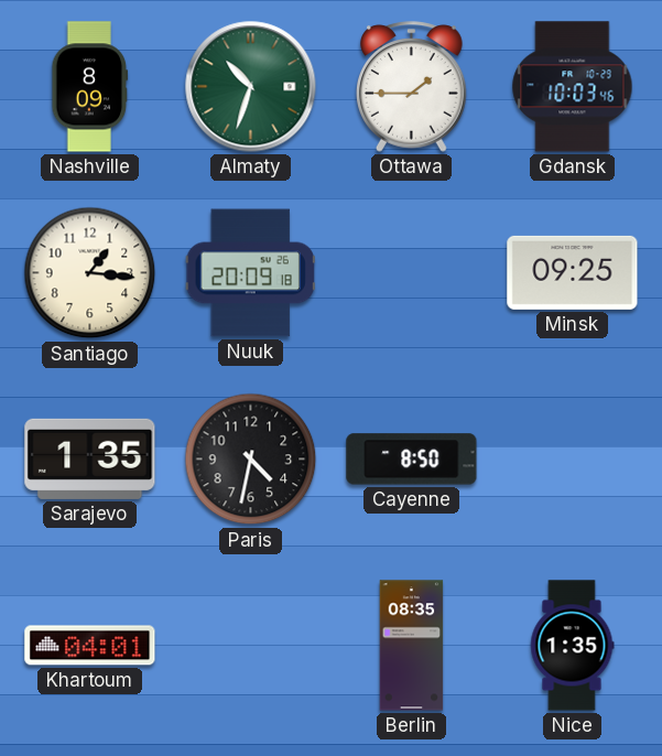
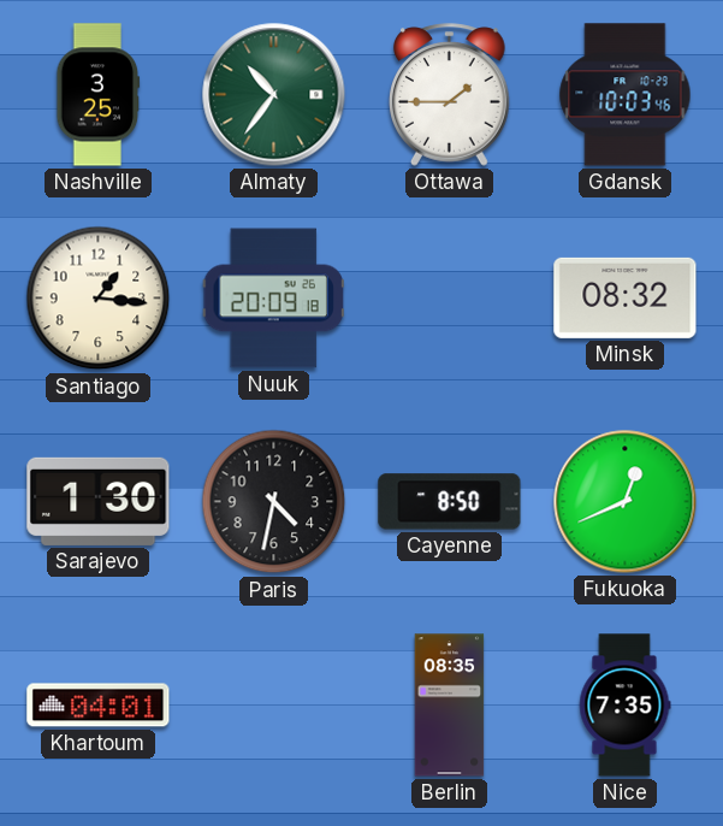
Nashville: 8:09 -> 3:25 (99, 95)
Almaty: 10:33 -> 10:36 (274, 95)
Minsk: 09:25 -> 08:32 (626, 297)
Sarajevo: 1:35 -> 1:30 (99, 501)
Fukuoka: none -> 12:41 (626, 502)
Nice: 1:35 -> 7:35 (624, 706)
